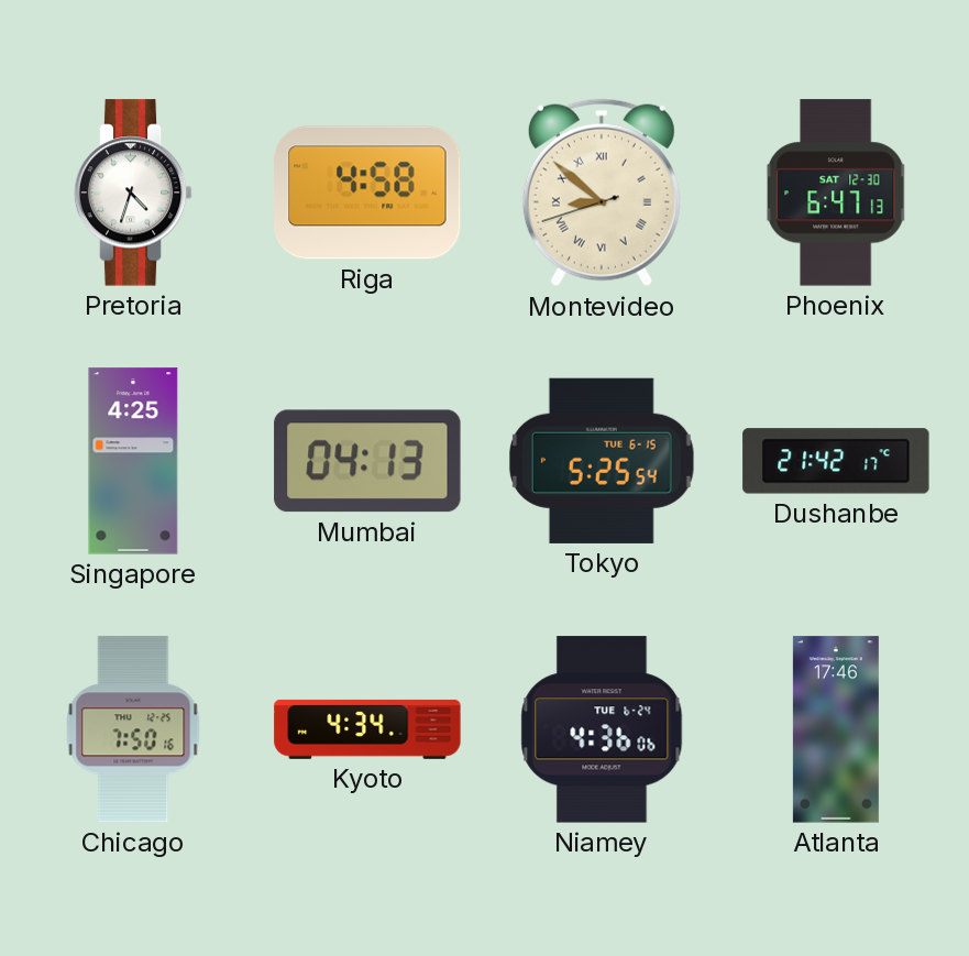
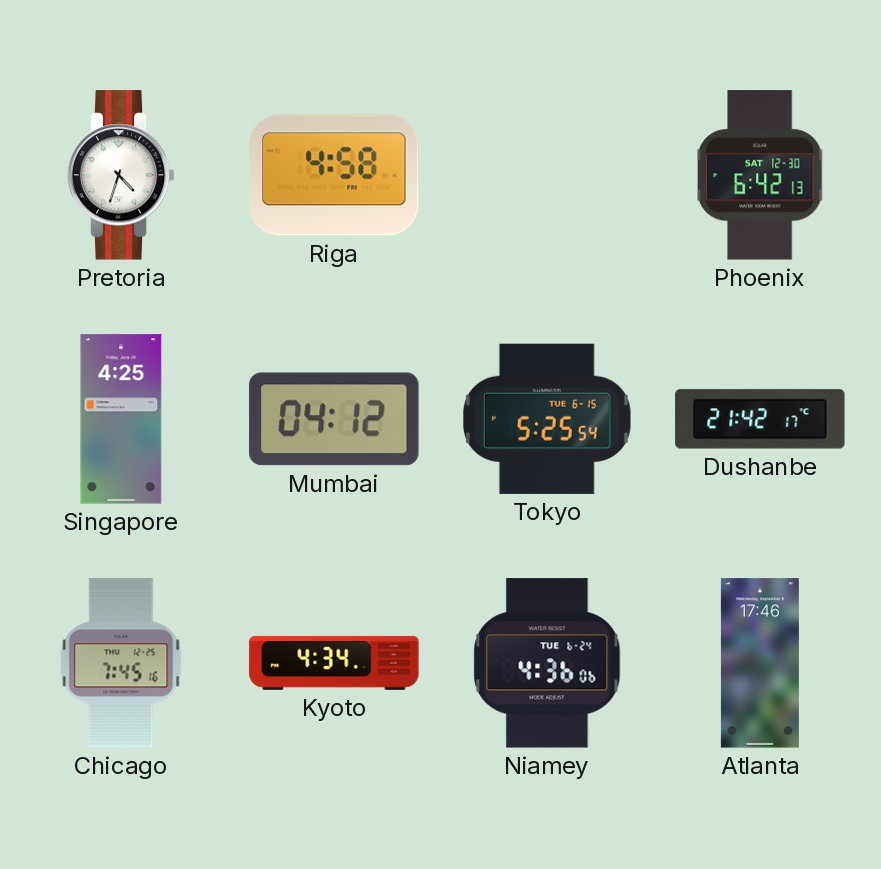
Montevideo: 8:51 -> none (602, 193)
Phoenix: 6:47 -> 6:42 (760, 175)
Mumbai: 04:13 -> 04:12 (334, 419)
Chicago: 7:50 -> 7:45 (121, 663)
